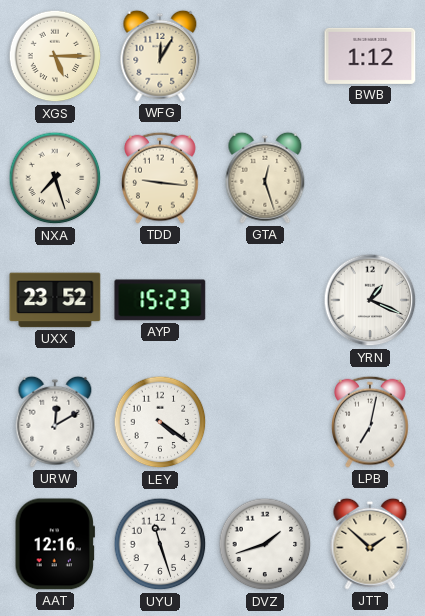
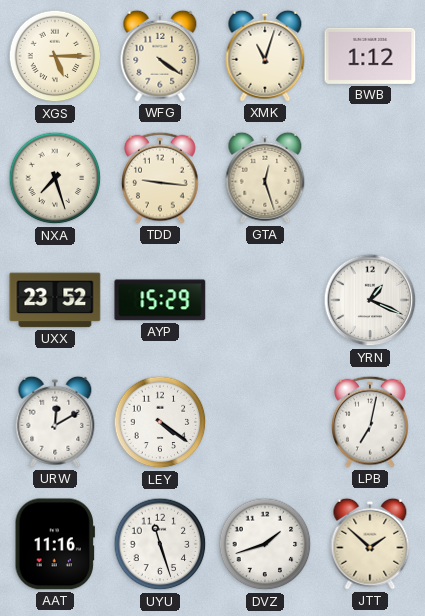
WFG: 12:05 -> 4:21 (160, 56)
XMK: none -> 11:03 (265, 56)
AYP: 15:23 -> 15:29 (160, 300)
AAT: 12:16 -> 11:16 (54, 544)
